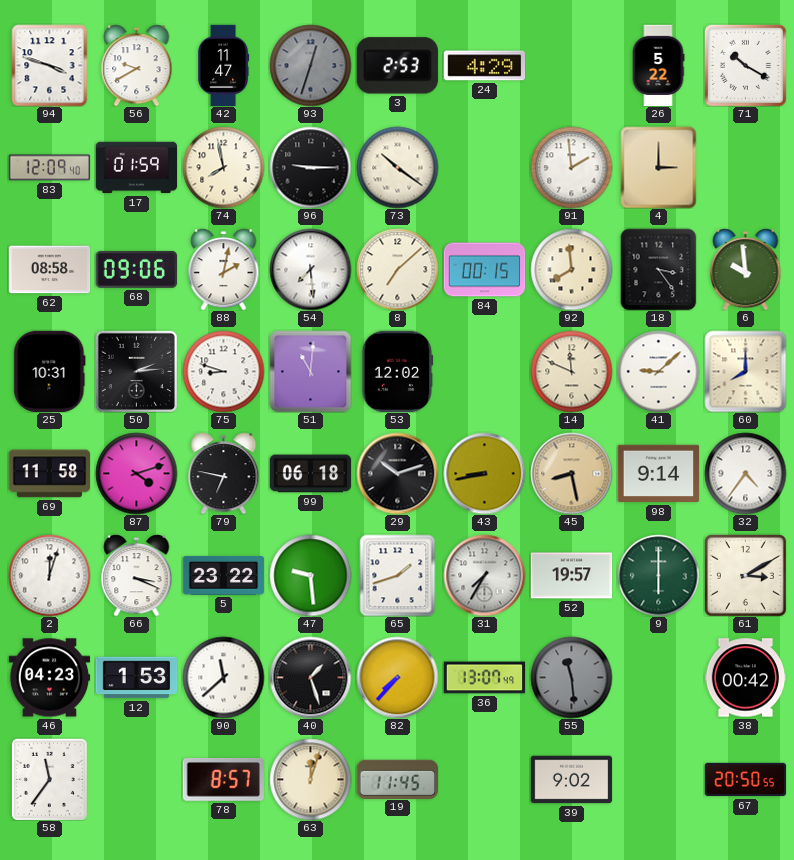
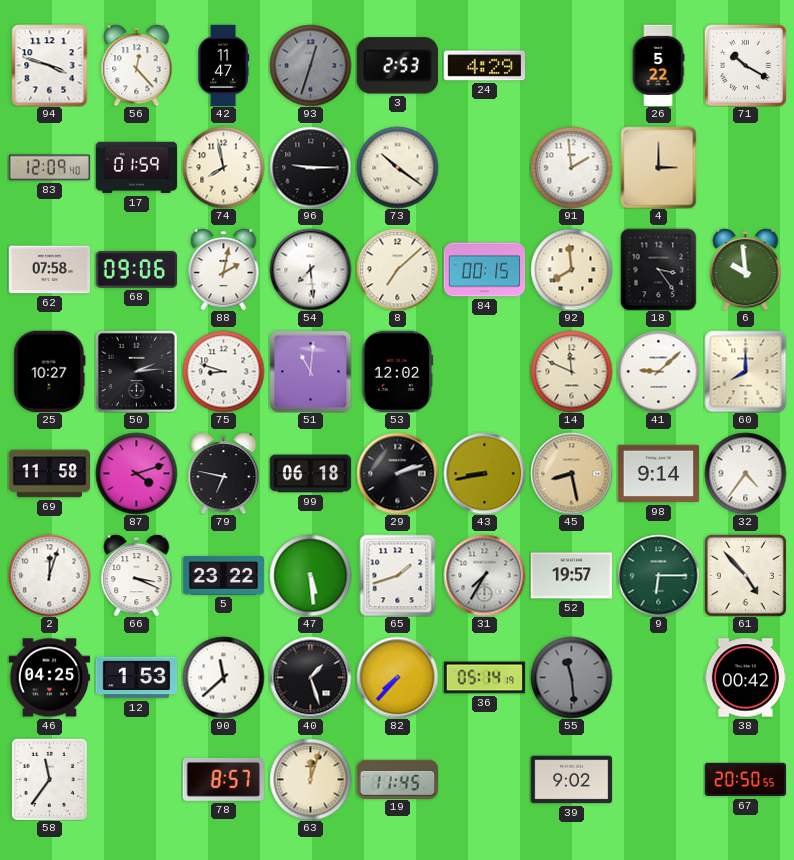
56: 9:40 -> 12:23 (137, 65)
62: 08:58 -> 07:58 (49, 270)
25: 10:31 -> 10:27 (50, 371)
29: 10:12 -> 2:12 (397, 473)
47: 9:29 -> 5:29 (310, 575)
9: 6:00 -> 6:15 (658, 575)
61: 3:10 -> 4:53 (745, 575)
46: 04:23 -> 04:25 (49, 678)
36: 13:07 -> 05:14 (484, 678)
